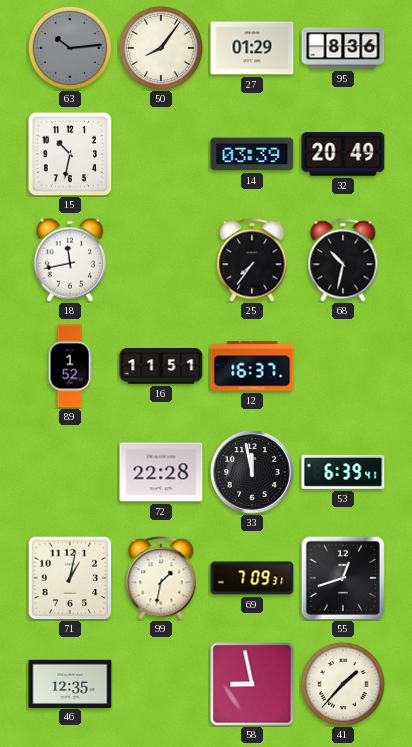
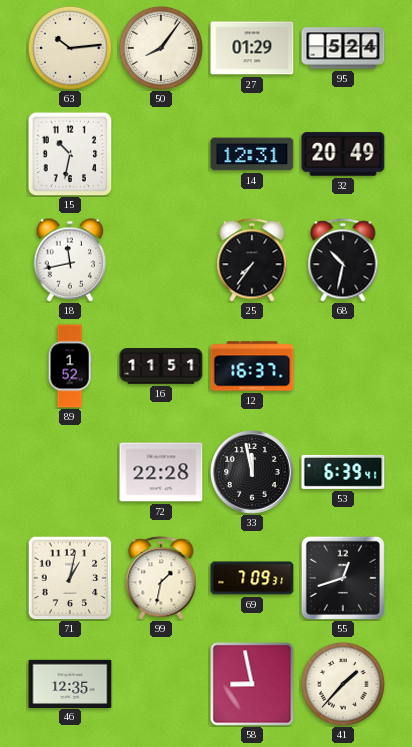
63 dial: grey -> cream (70, 48)
95: 8:36 -> 5:24 (343, 48)
14: 03:39 -> 12:31 (252, 154)
